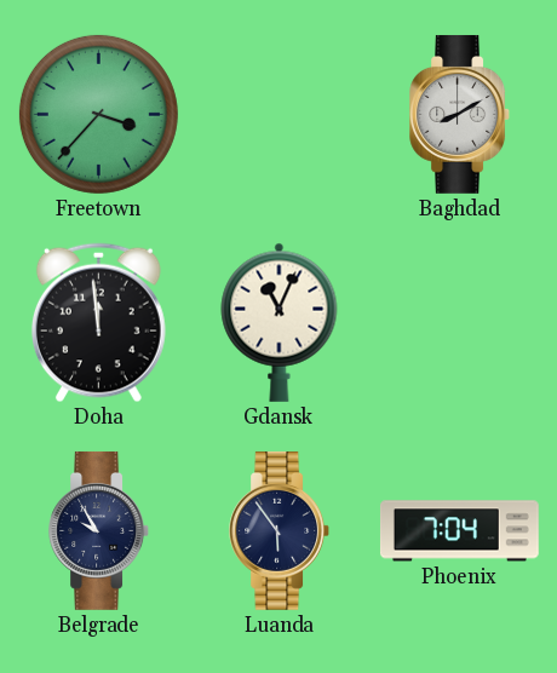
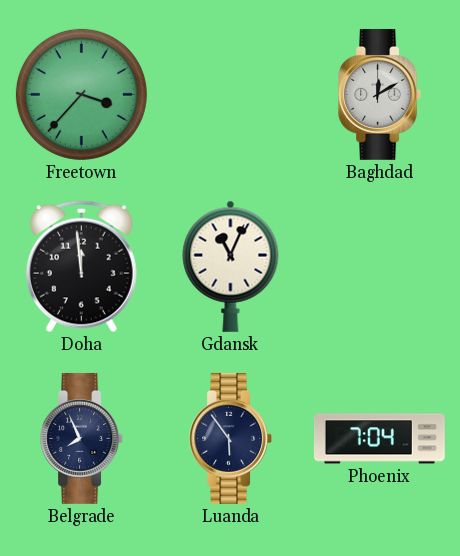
Baghdad: 8:10 -> 12:10 (380, 94)
Belgrade: 9:55 -> 7:56 (82, 438)
